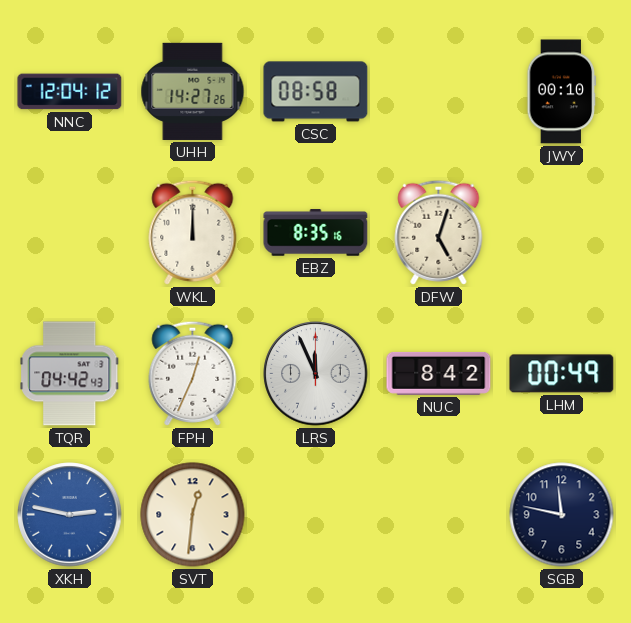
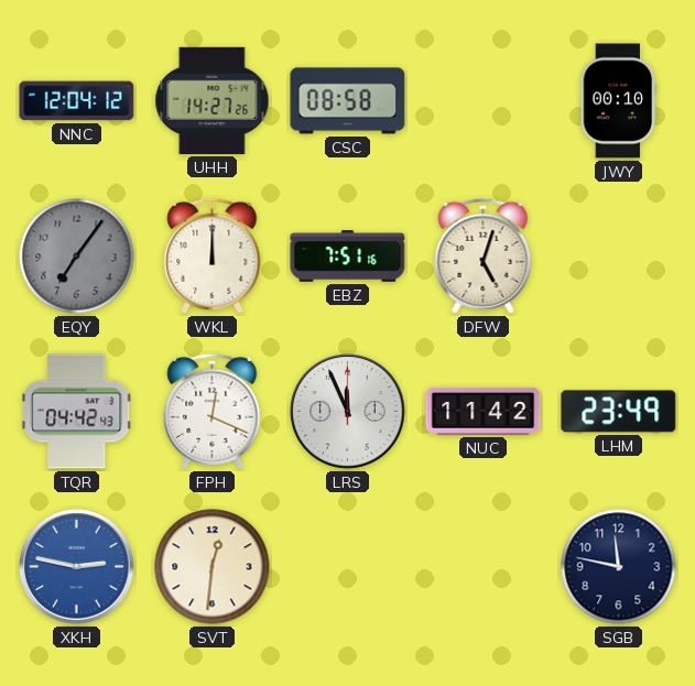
EQY: none -> 7:06 (77, 257)
EBZ: 8:35 -> 7:51 (348, 257)
FPH: 12:34 -> 12:19 (213, 411)
NUC: 8:42 -> 11:42 (484, 411)
LHM: 00:49 -> 23:49 (619, 412)
